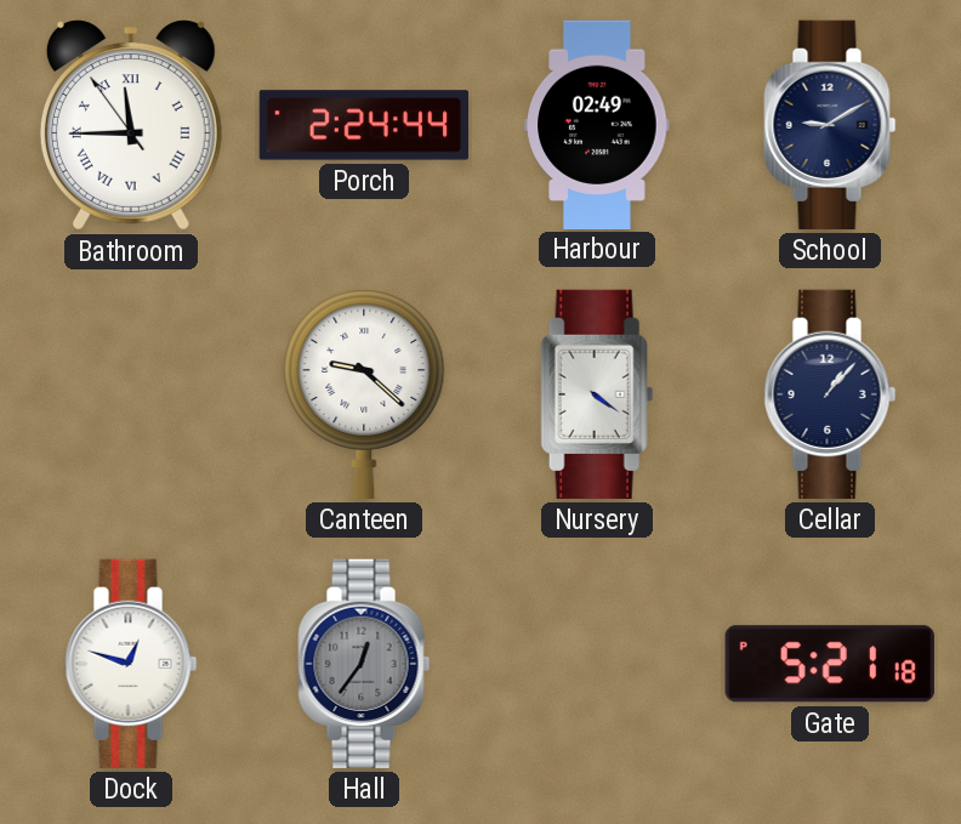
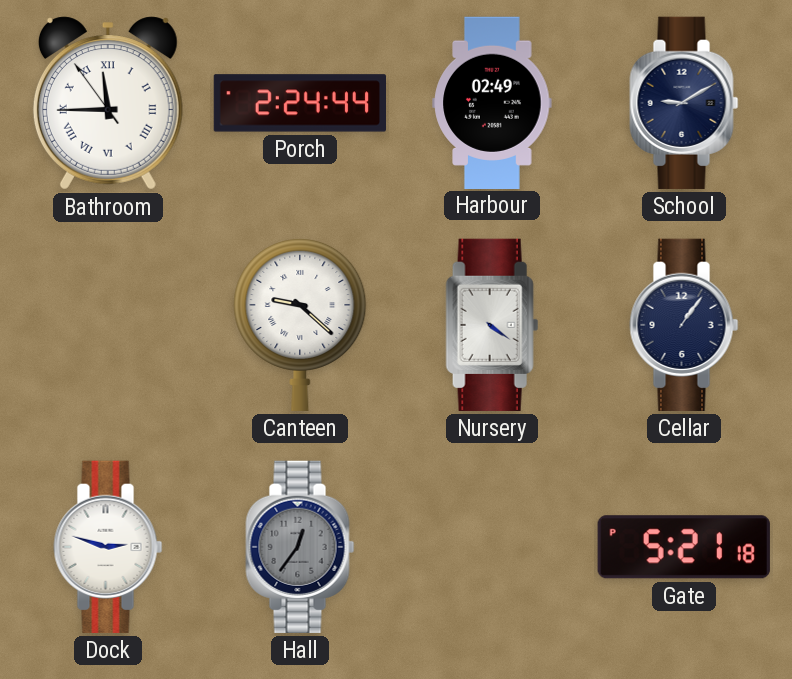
Cellar: 1:07 -> 1:06 (684, 325)
Dock: 12:48 -> 2:48 (108, 547)
